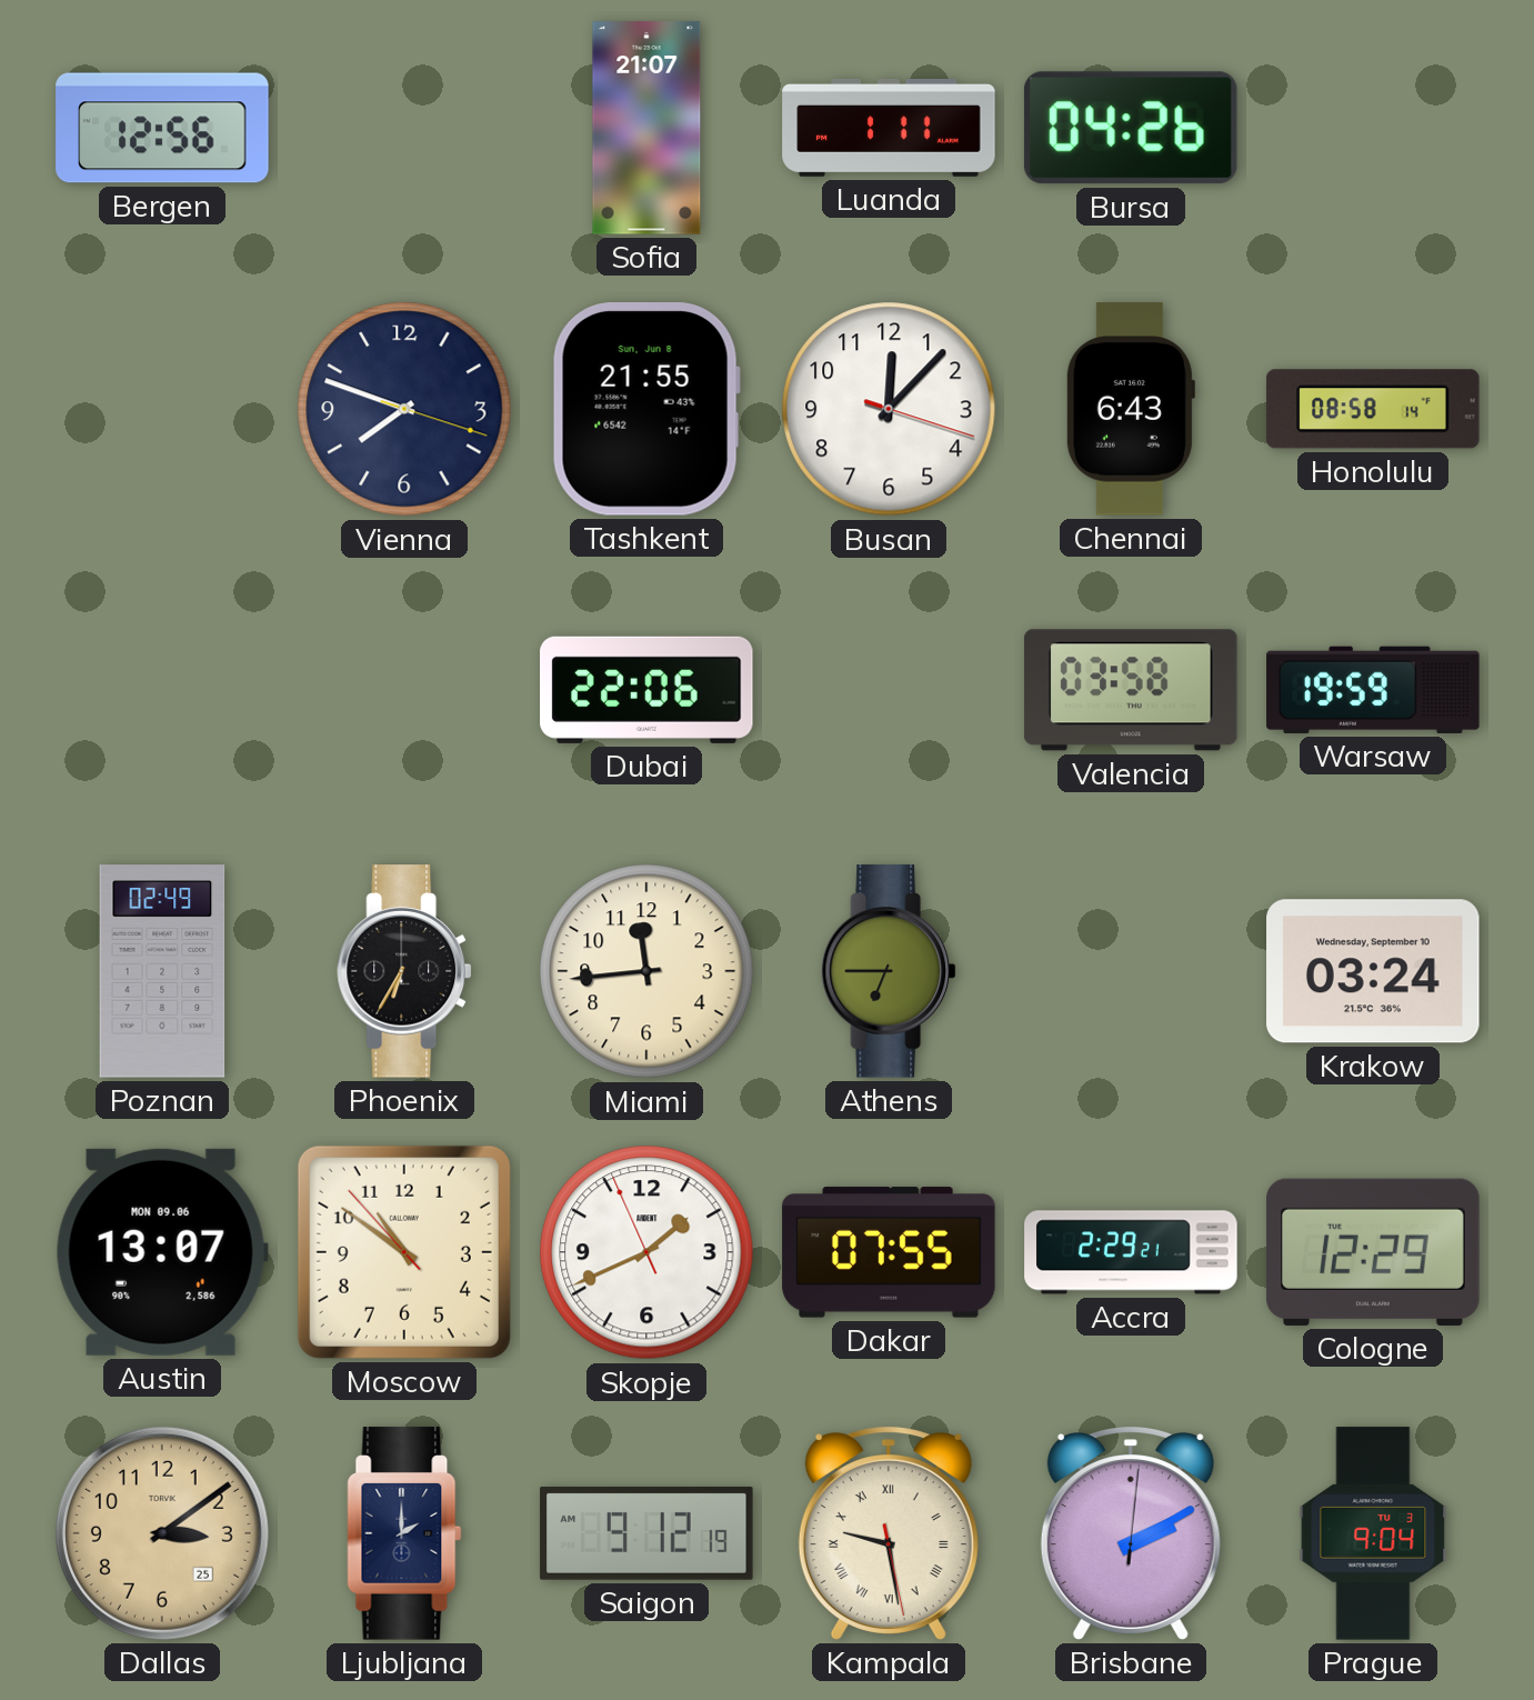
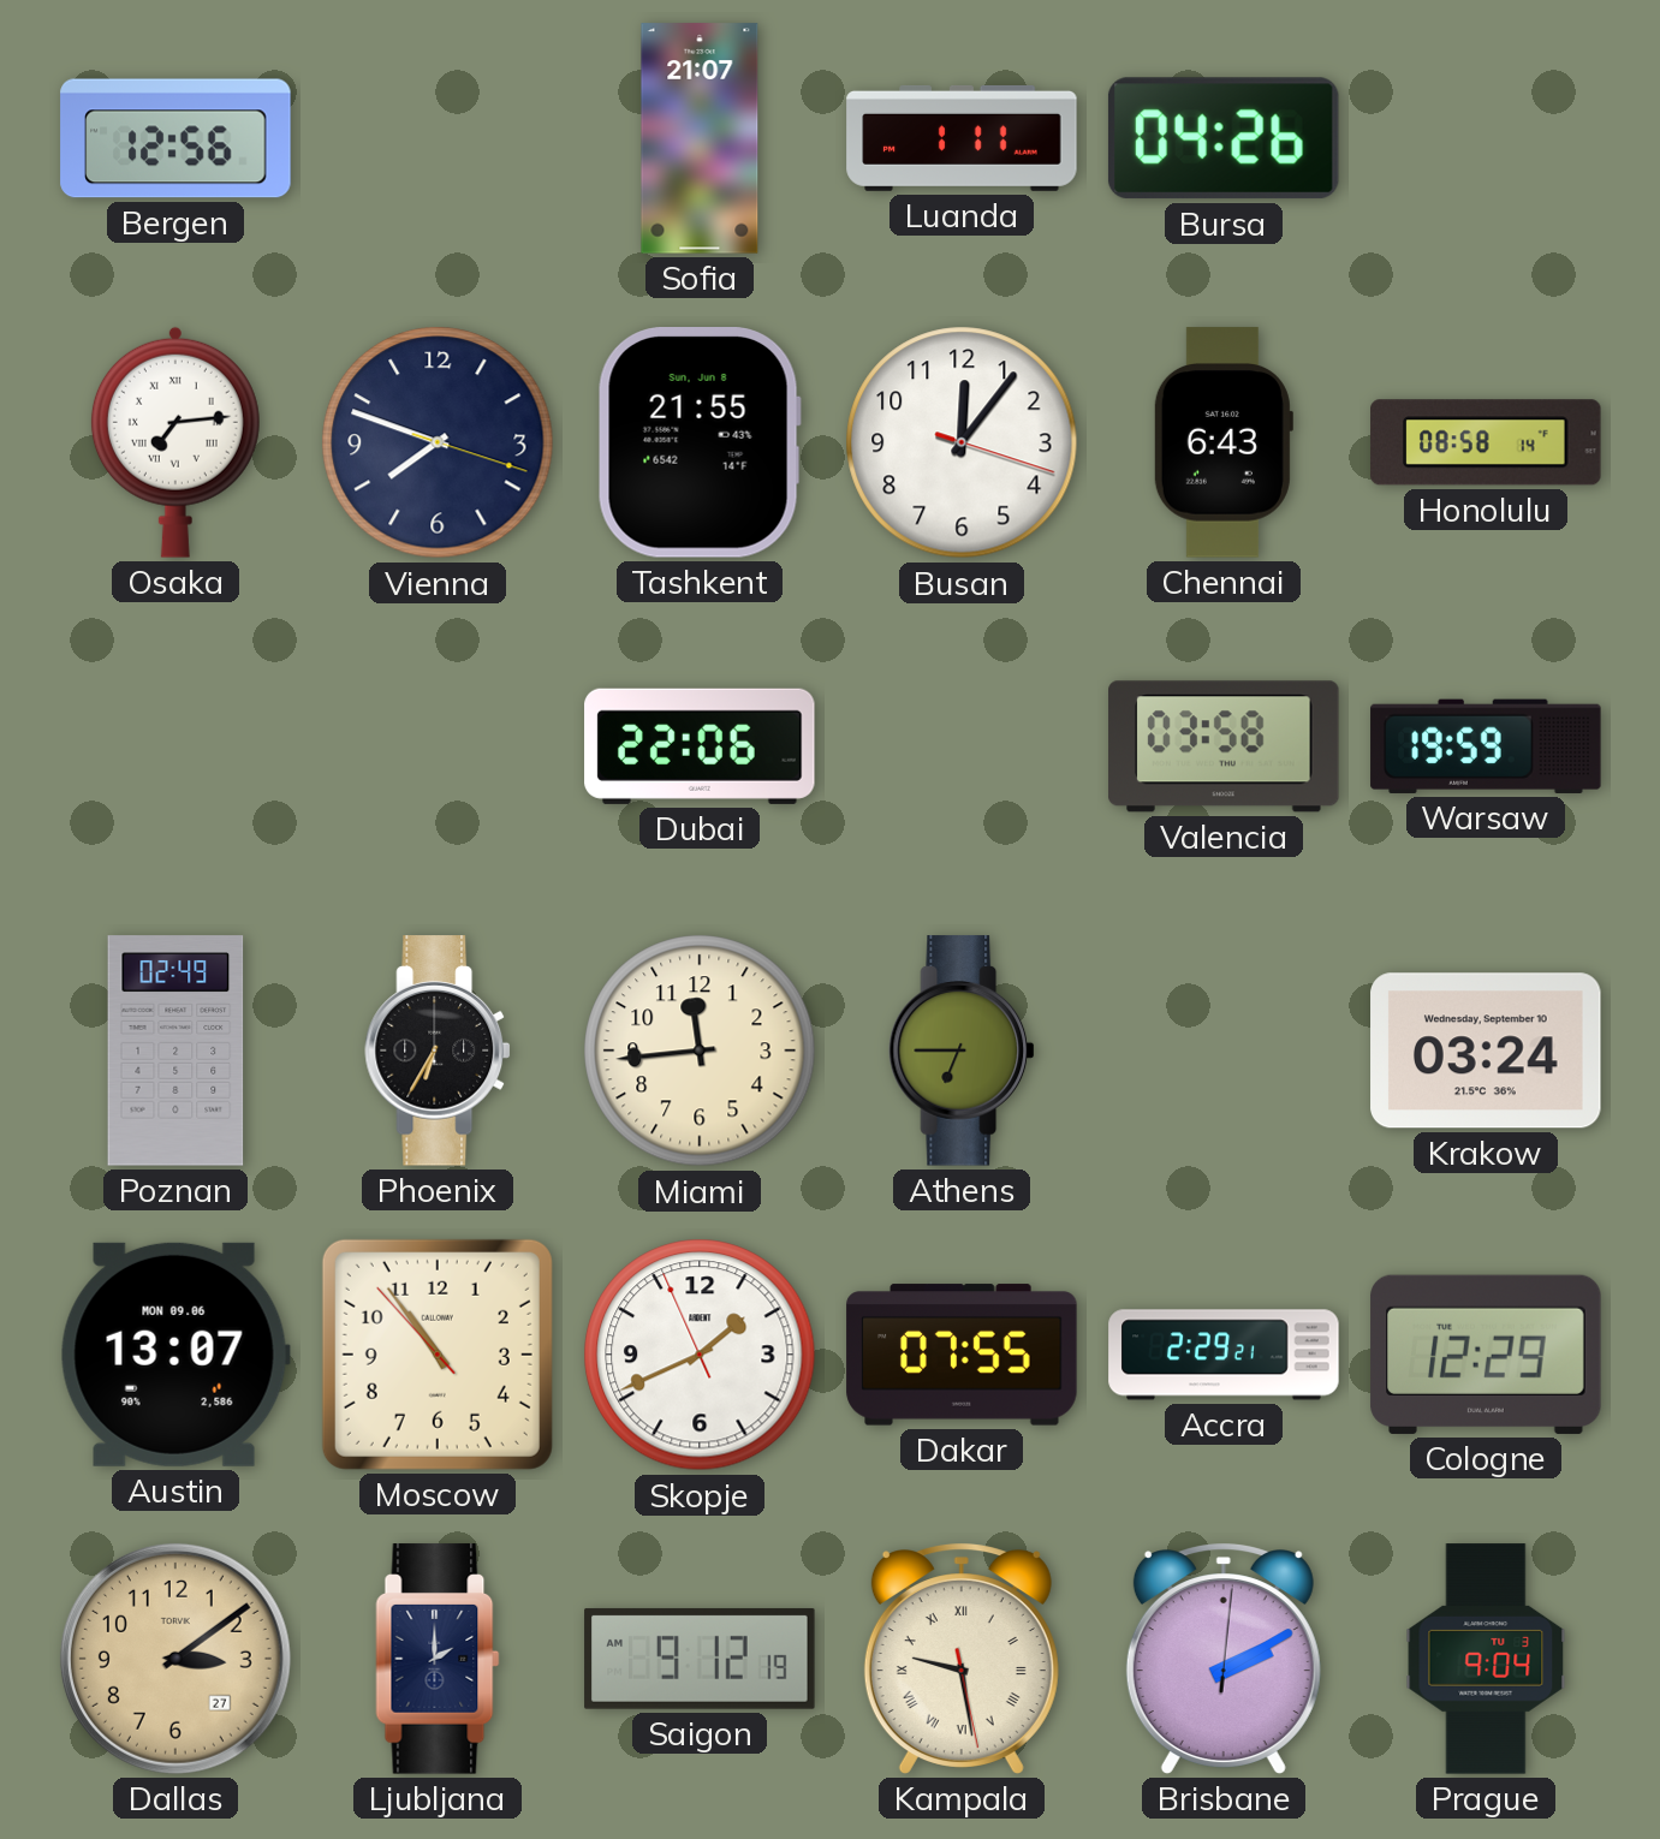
Osaka: none -> 7:14 (175, 442)
Busan: 12:07 -> 12:06 (962, 442)
Moscow: 10:50 -> 10:53 (438, 1355)
Dallas date: 25 -> 27 (175, 1659)
